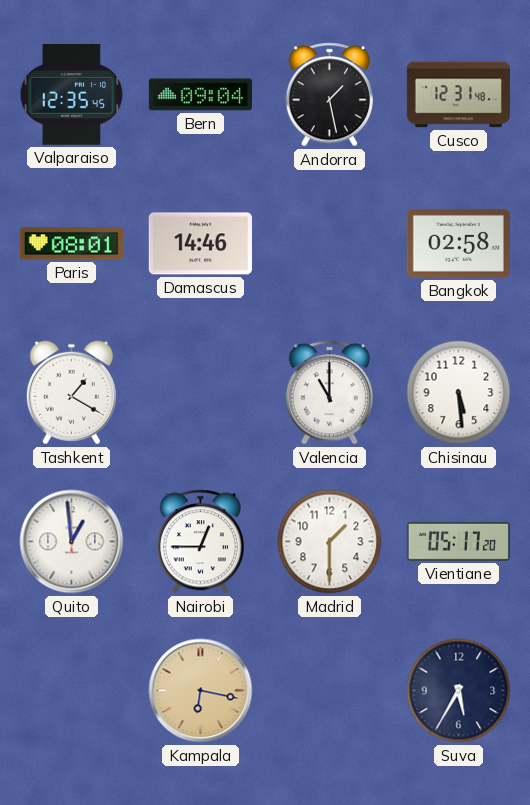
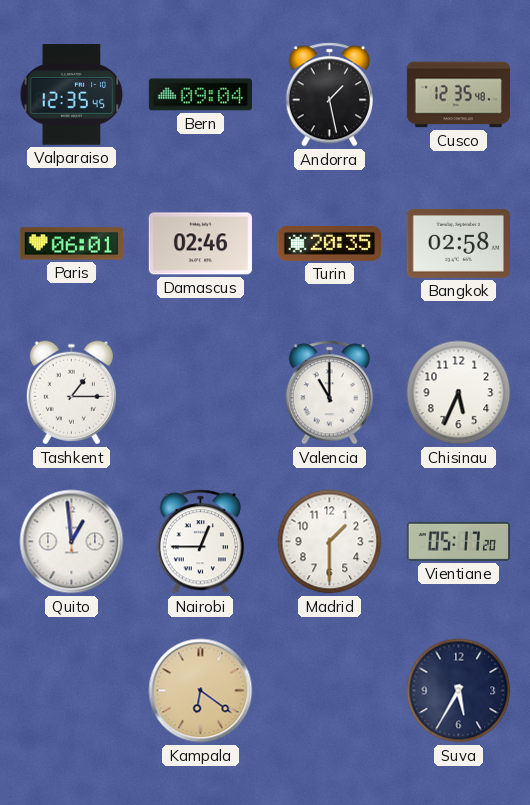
Cusco: 12:31 -> 12:35 (458, 95)
Paris: 08:01 -> 06:01 (71, 244)
Damascus: 14:46 -> 02:46 (200, 244)
Turin: none -> 20:35 (329, 243)
Tashkent: 1:20 -> 1:15 (71, 393)
Chisinau: 5:29 -> 5:34 (459, 393)
Kampala: 6:17 -> 6:21 (201, 691)
